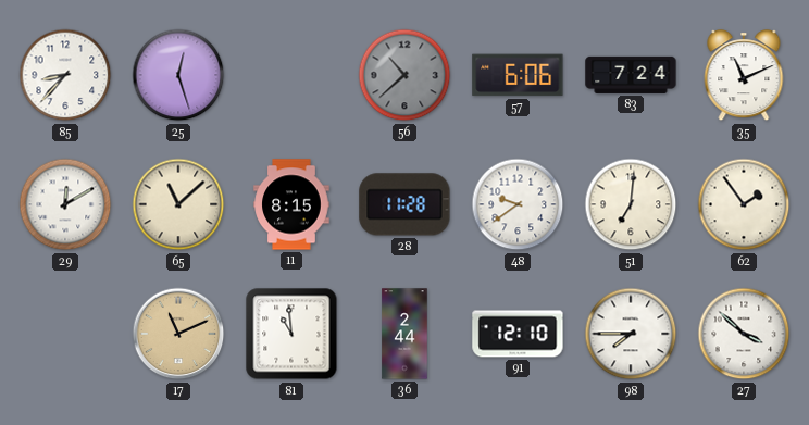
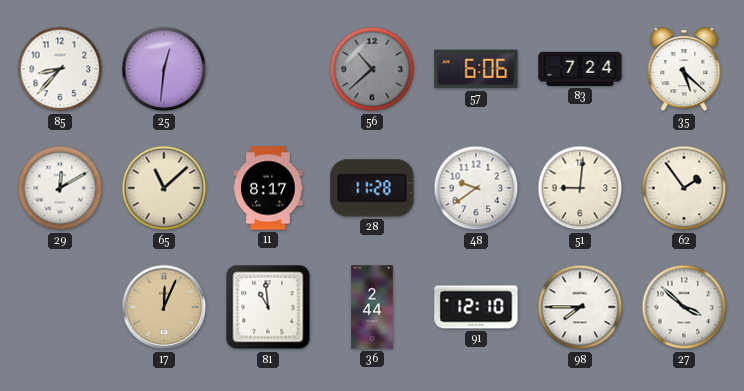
25: 12:27 -> 12:31 (164, 69)
35: 11:11 -> 5:22 (684, 70)
11: 8:15 -> 8:17 (268, 188)
51: 7:01 -> 9:01 (580, 188)
17: 11:11 -> 12:04 (164, 307)
